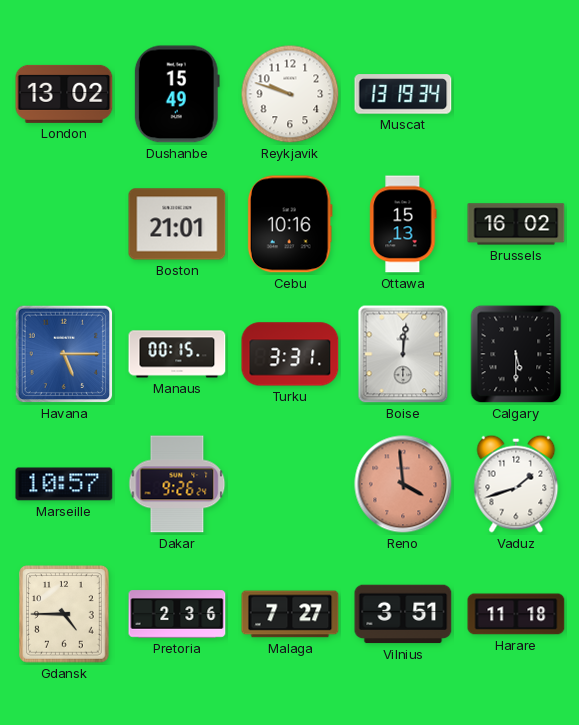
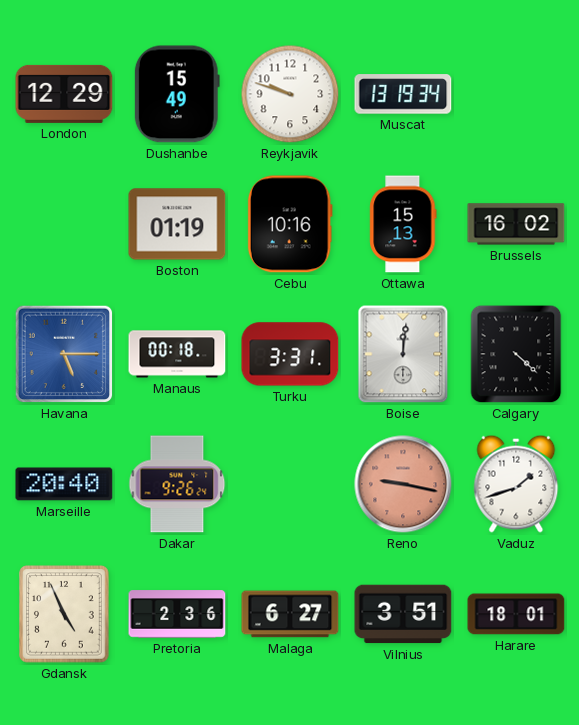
London: 13:02 -> 12:29 (64, 94)
Boston: 21:01 -> 01:19 (177, 224)
Manaus: 00:15 -> 00:18 (177, 354)
Calgary: 5:30 -> 4:22 (516, 354)
Marseille: 10:57 -> 20:40 (64, 484)
Reno: 3:59 -> 9:17 (403, 484)
Gdansk: 4:45 -> 4:56 (64, 614)
Malaga: 7:27 -> 6:27 (290, 614)
Harare: 11:18 -> 18:01 (516, 614)
